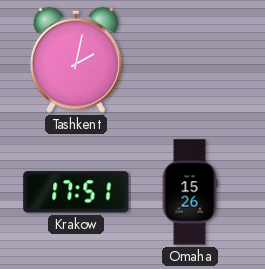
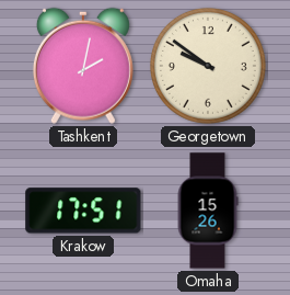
Georgetown: none -> 9:51 (208, 66)
